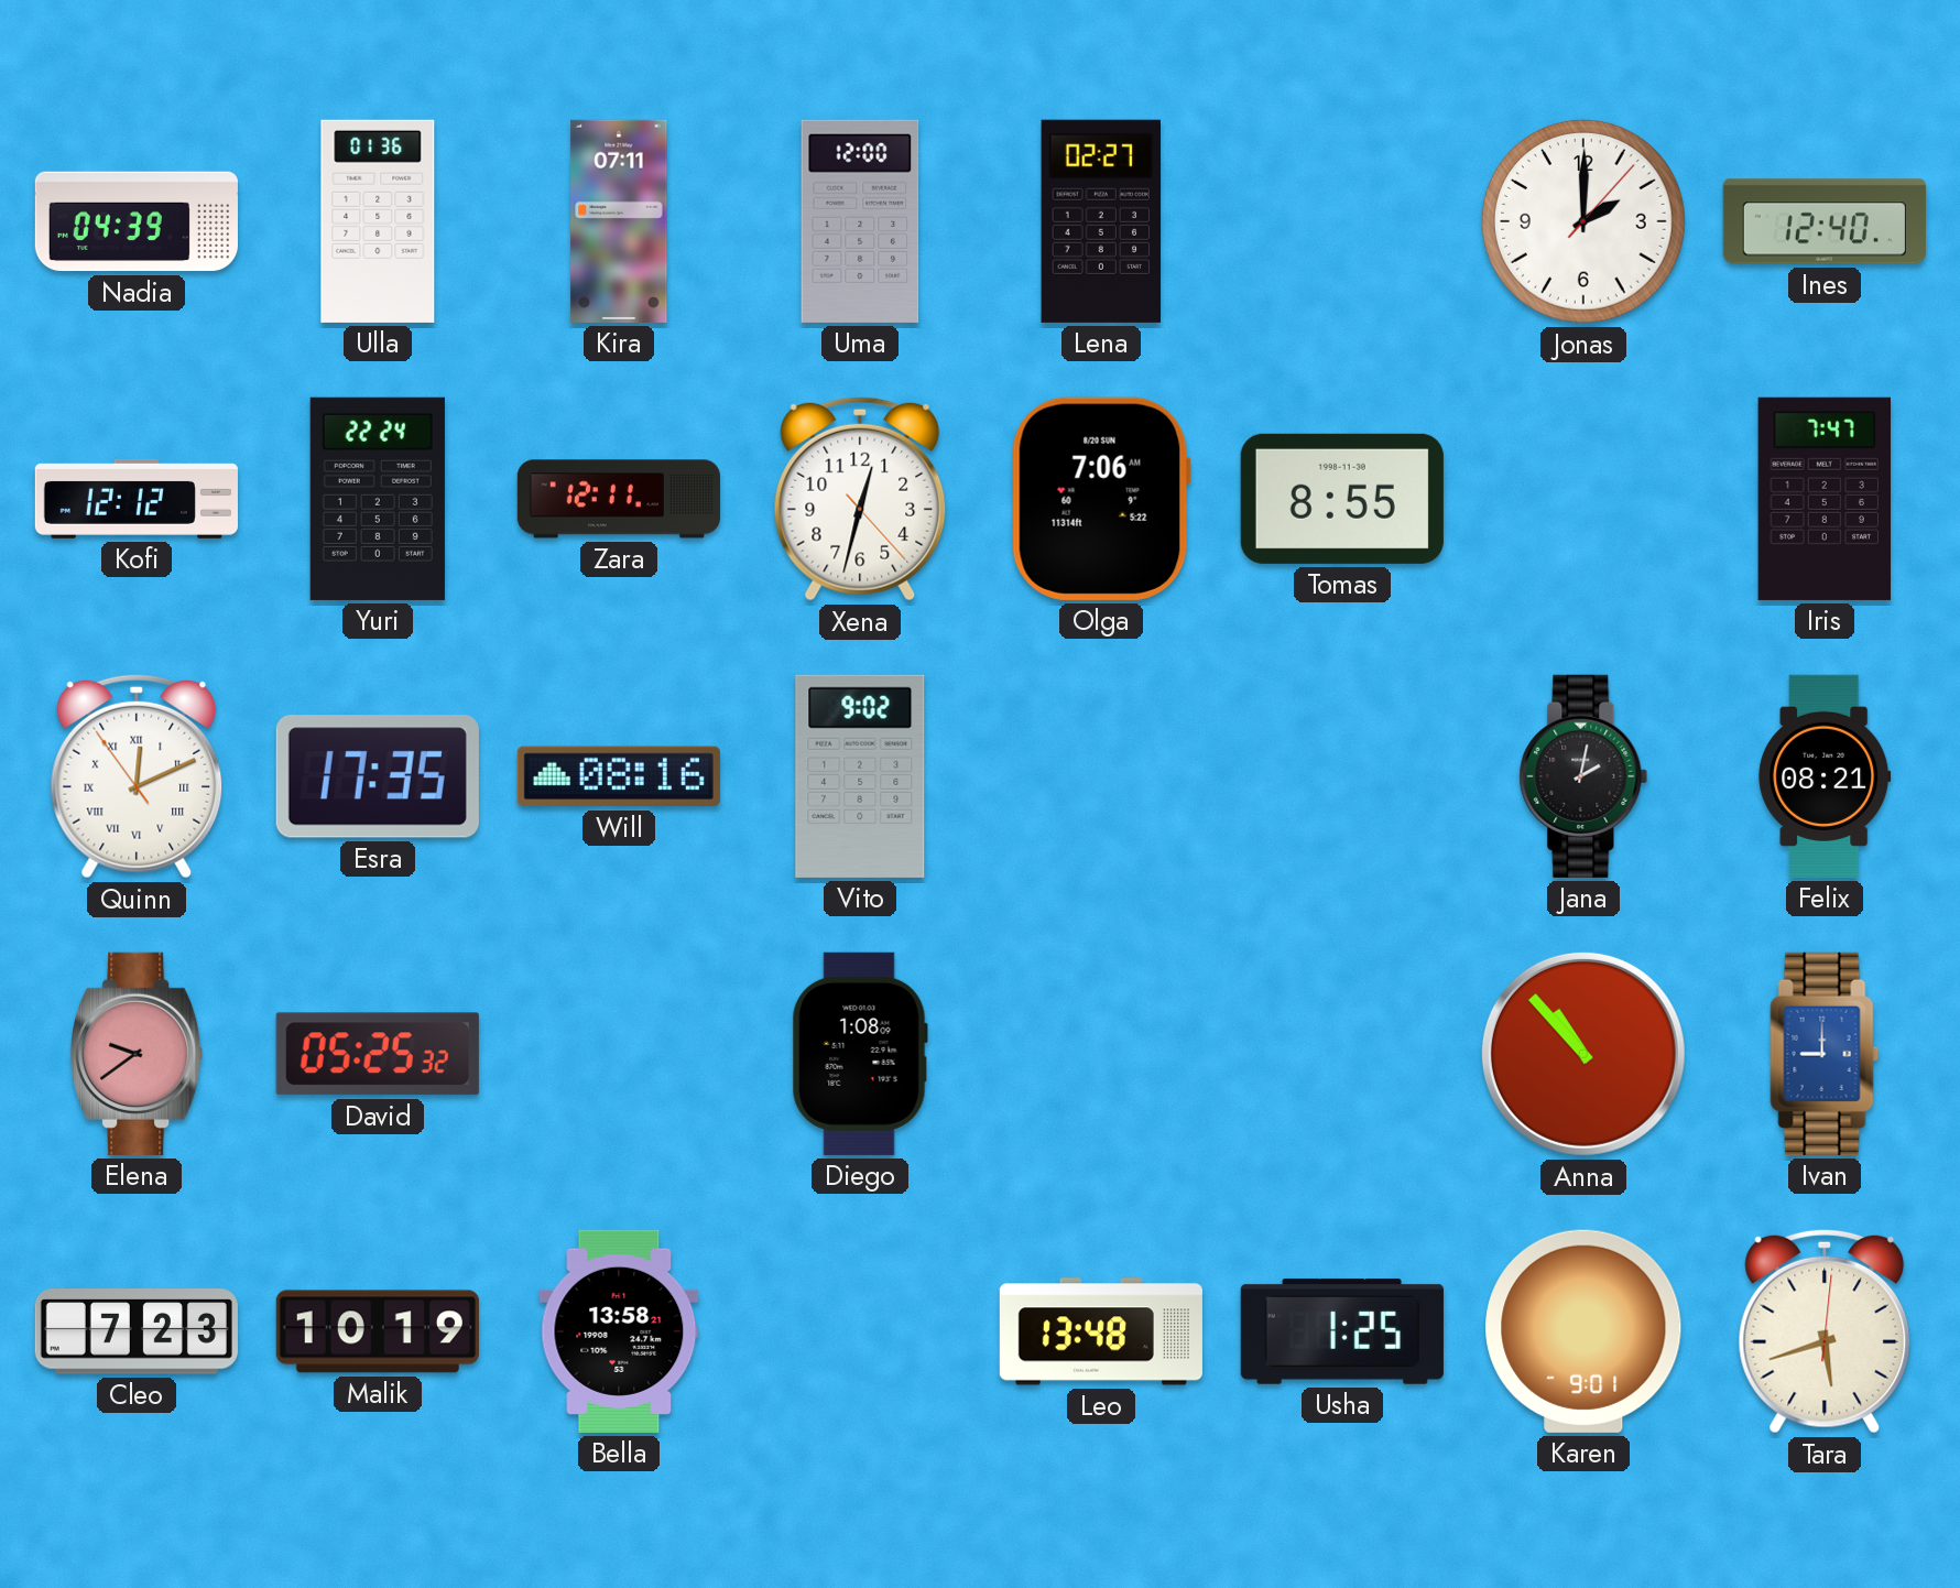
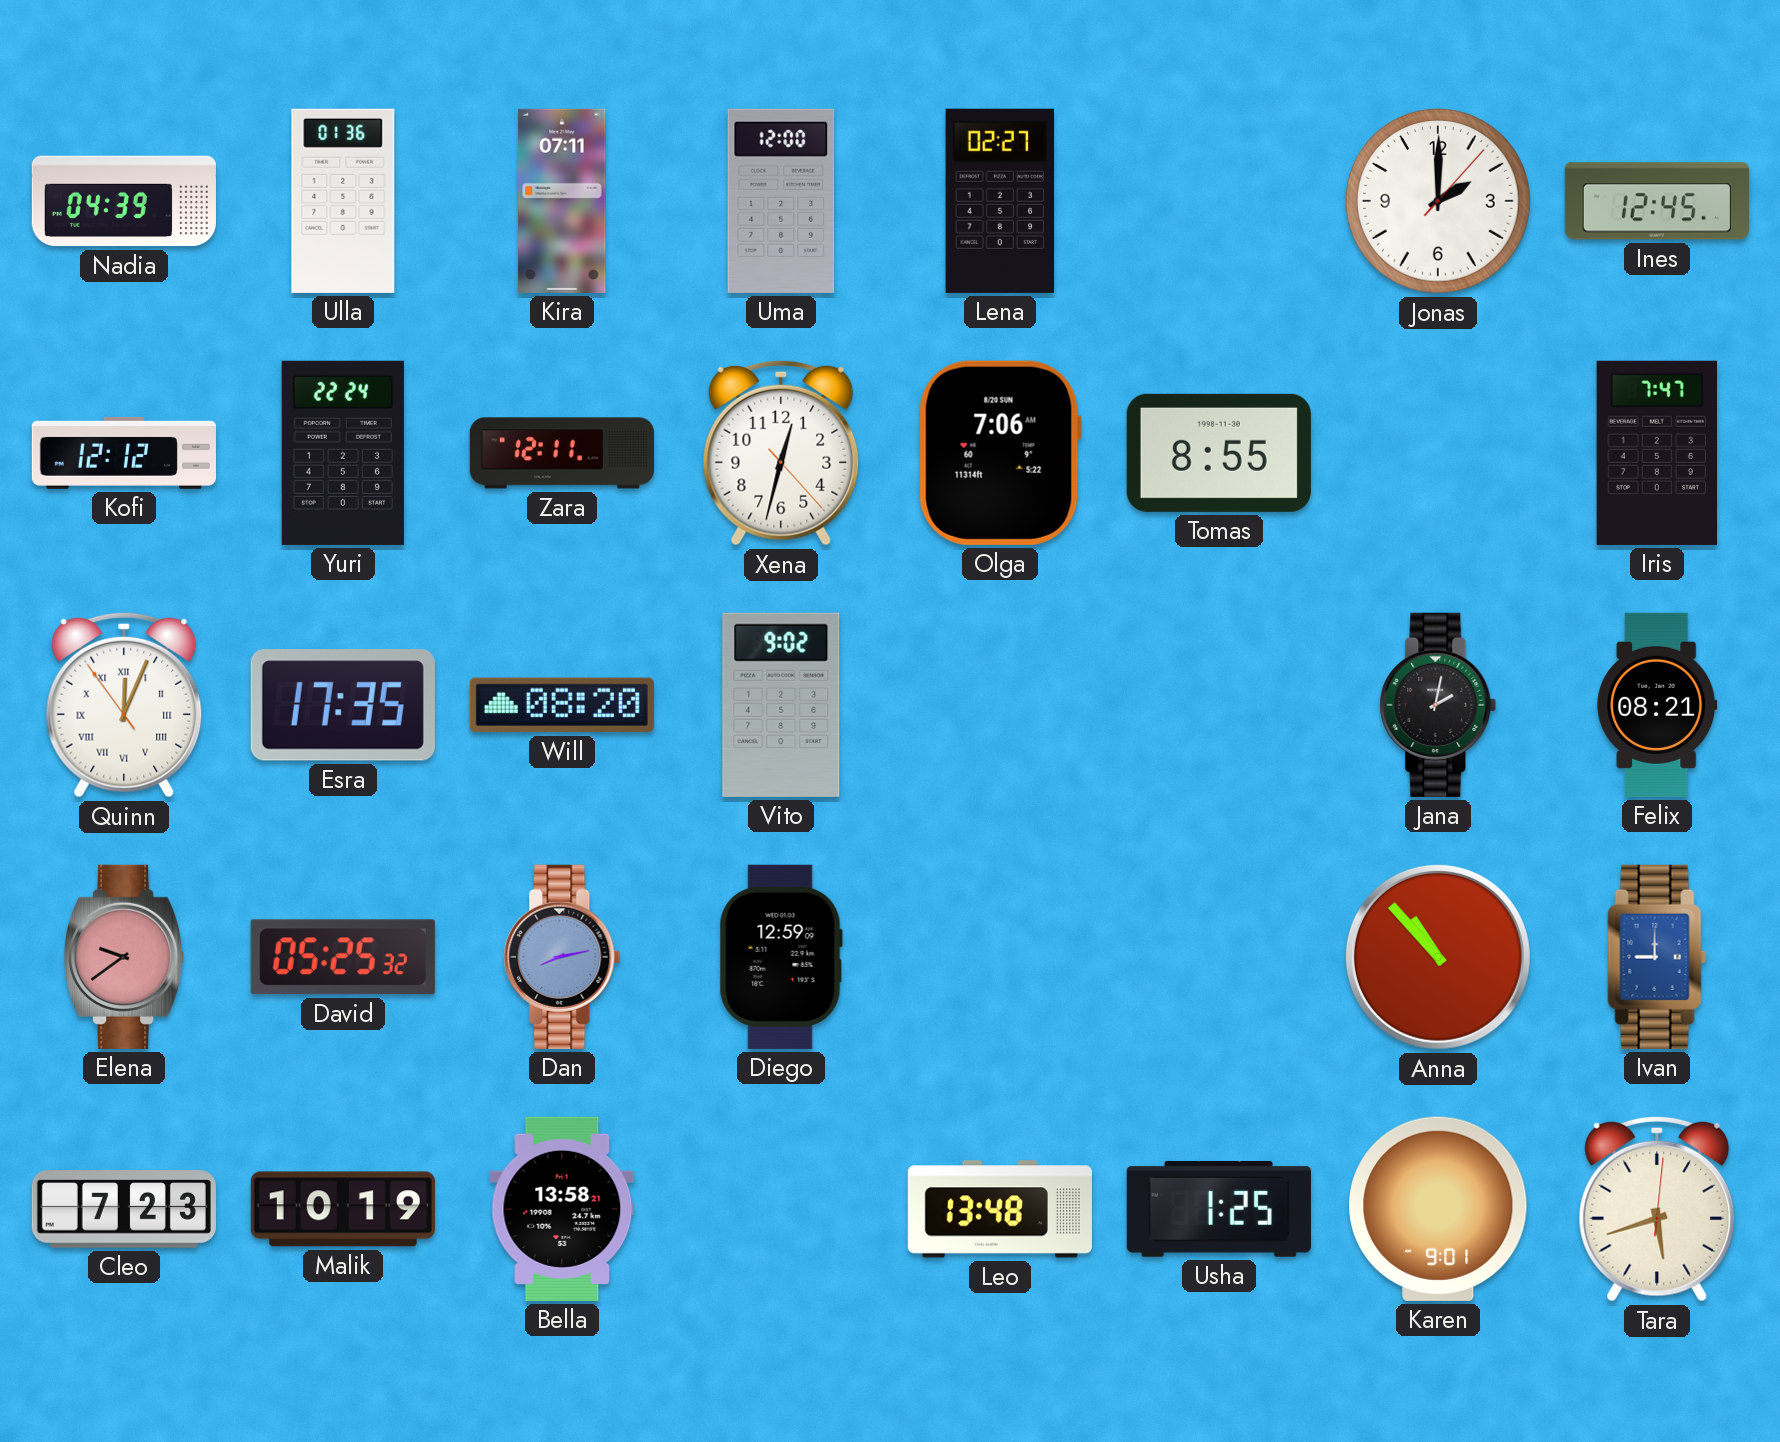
Ines: 12:40 -> 12:45 (1657, 201)
Quinn: 12:10 -> 12:03 (124, 705)
Will: 08:16 -> 08:20 (562, 705)
Dan: none -> 8:13 (562, 957)
Diego: 1:08 -> 12:59 (781, 957)
